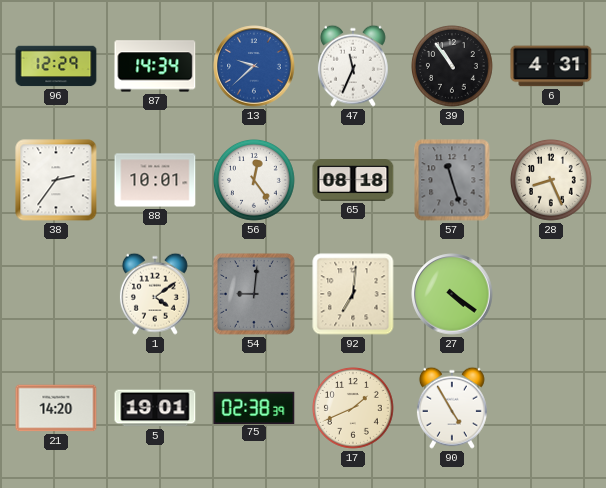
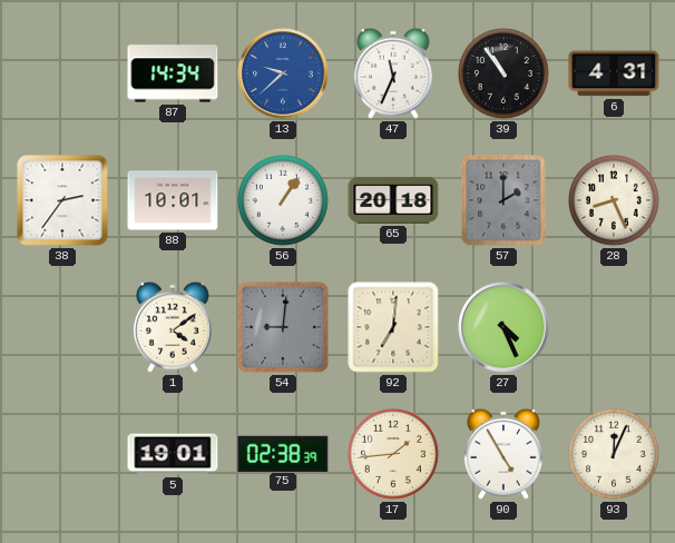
96: 12:29 -> none (56, 66)
56: 12:24 -> 1:06 (284, 201)
65: 08:18 -> 20:18 (393, 200)
57: 11:27 -> 2:00 (503, 200)
27: 4:21 -> 4:26 (503, 327)
21: 14:20 -> none (56, 408)
17: 1:41 -> 1:44 (394, 455)
93: none -> 12:04 (615, 455)
